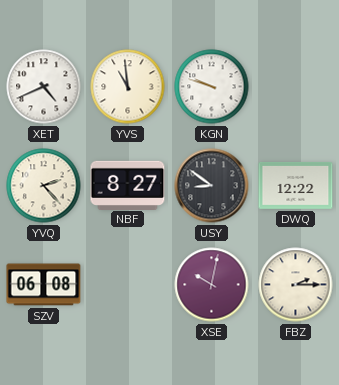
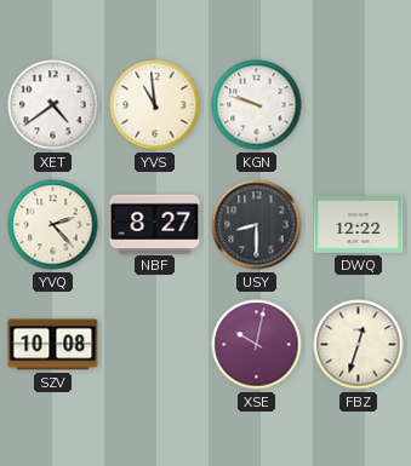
XET: 4:41 -> 4:39 (53, 105)
USY: 8:51 -> 8:30 (257, 225)
SZV: 06:08 -> 10:08 (53, 345)
FBZ: 2:15 -> 12:33 (359, 345)
